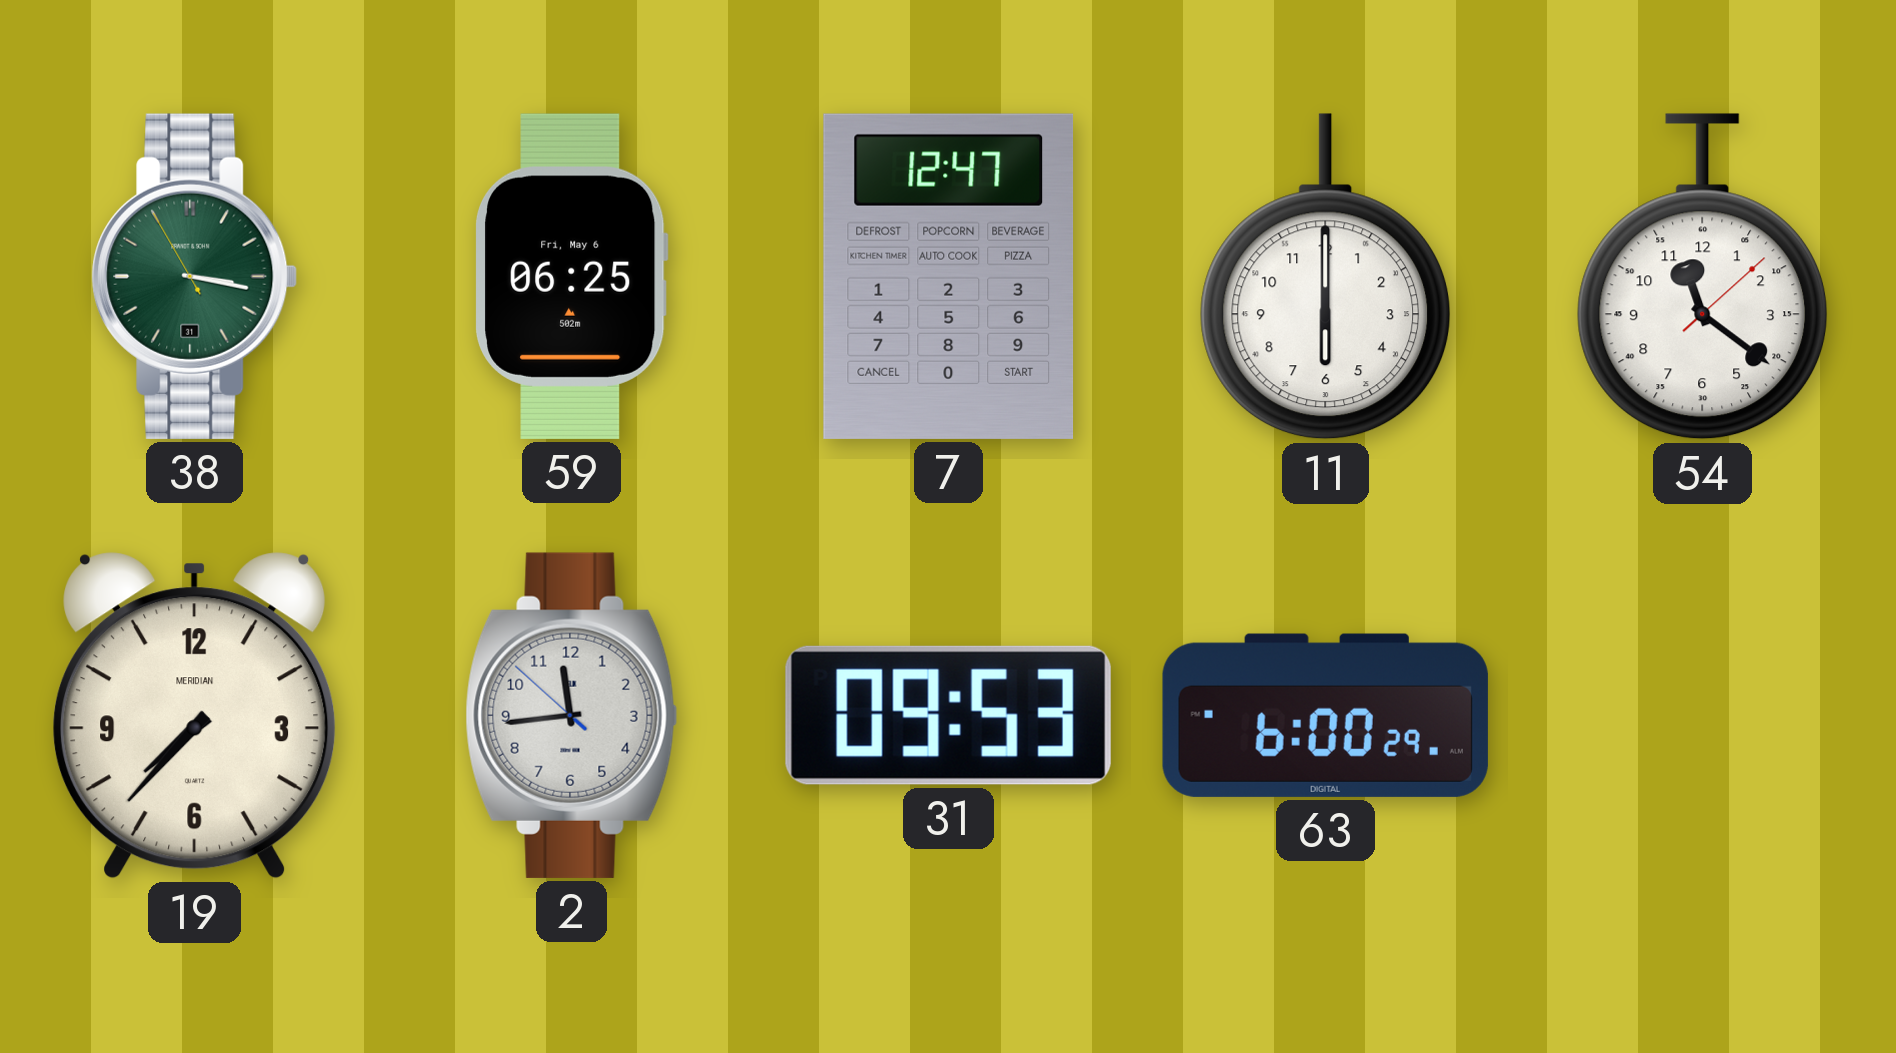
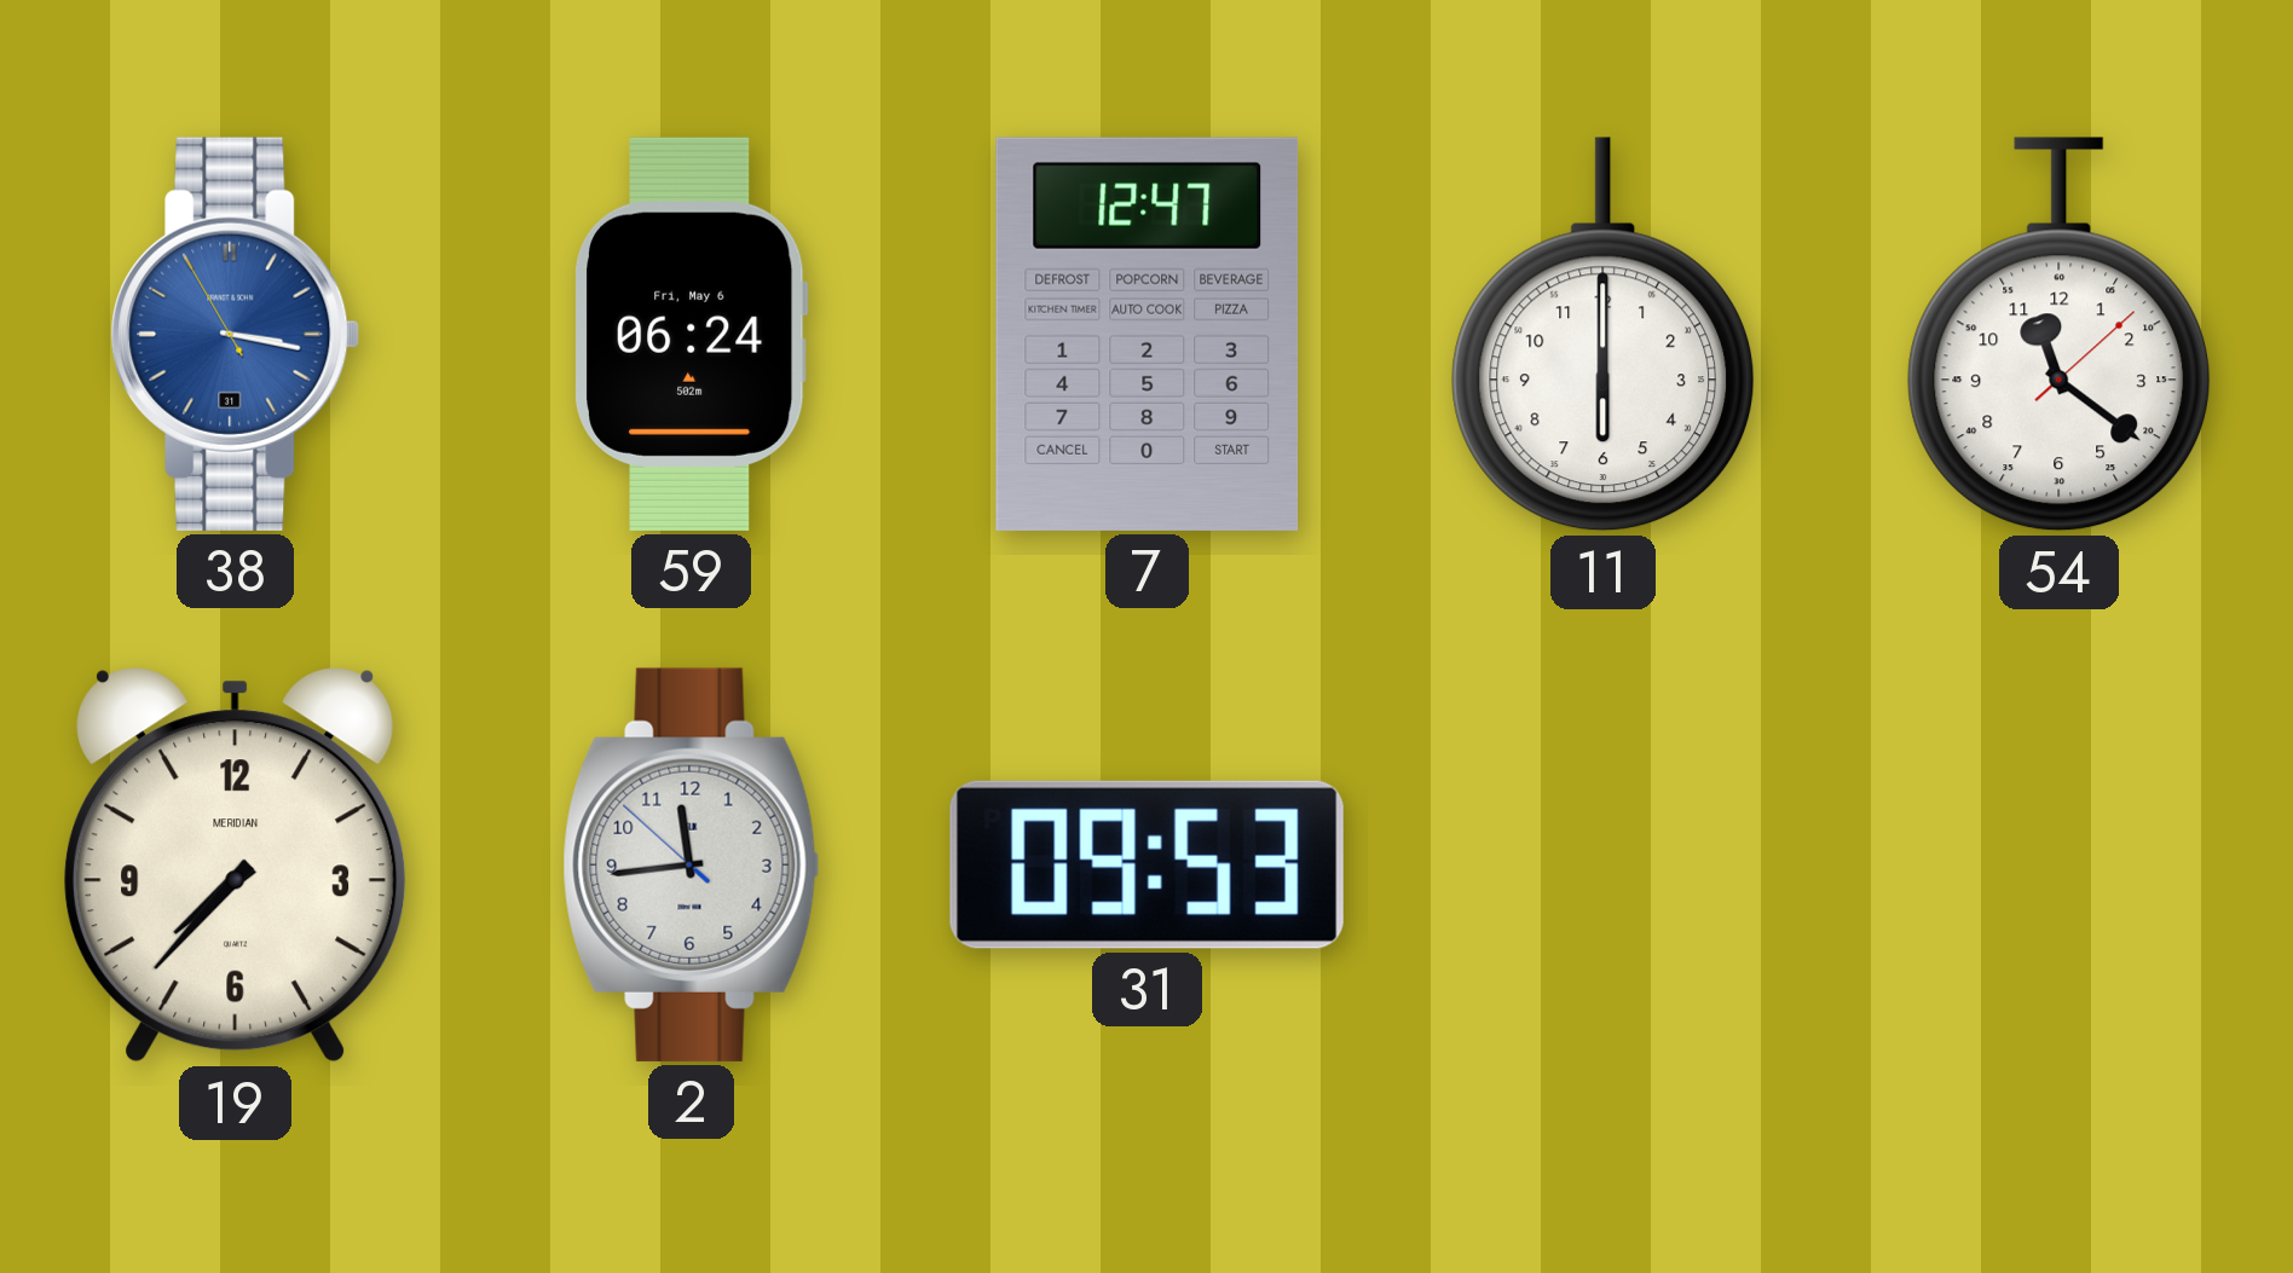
38 dial: green -> blue (236, 334)
59: 06:25 -> 06:24 (692, 334)
63: 6:00 -> none (1325, 715)
